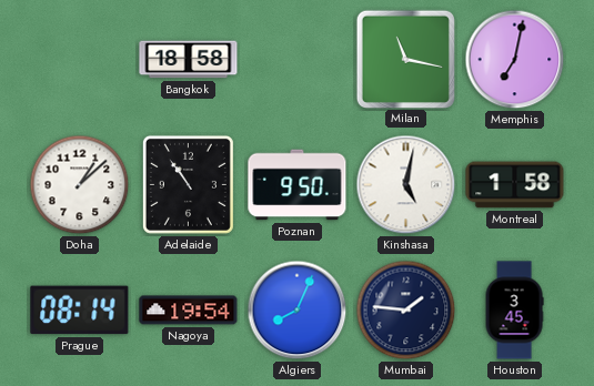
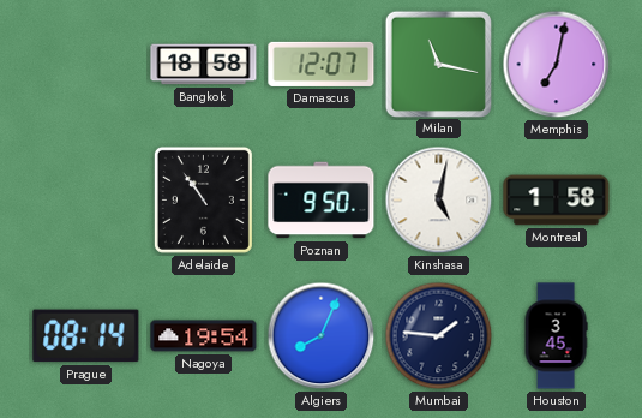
Damascus: none -> 12:07 (322, 64)
Doha: 1:08 -> none (80, 185)
